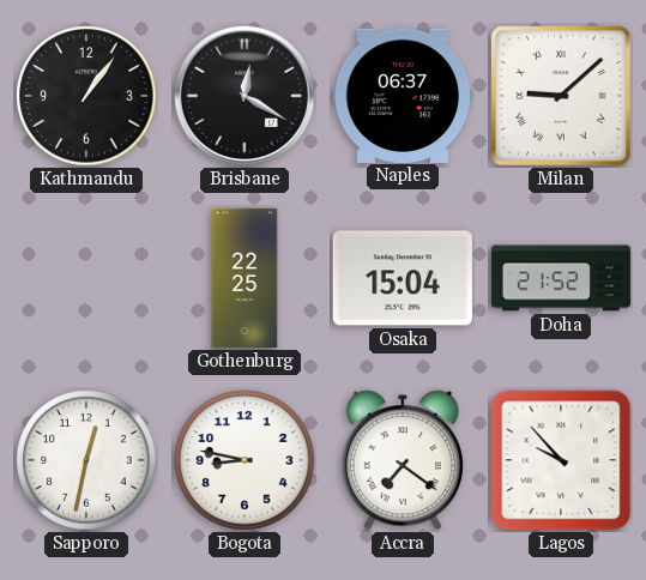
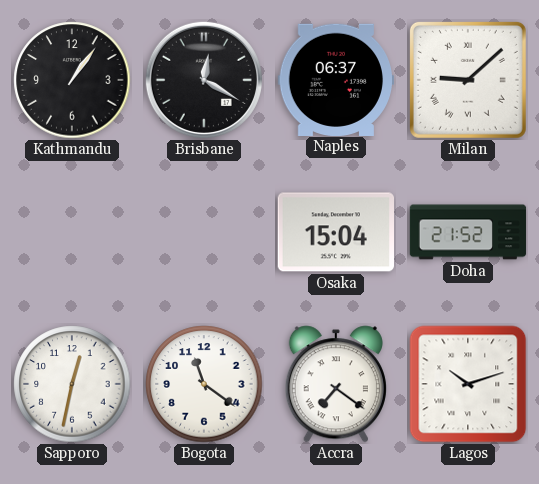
Gothenburg: 22:25 -> none (244, 278)
Bogota: 8:47 -> 11:21 (204, 384)
Lagos: 9:53 -> 10:12 (468, 384)
